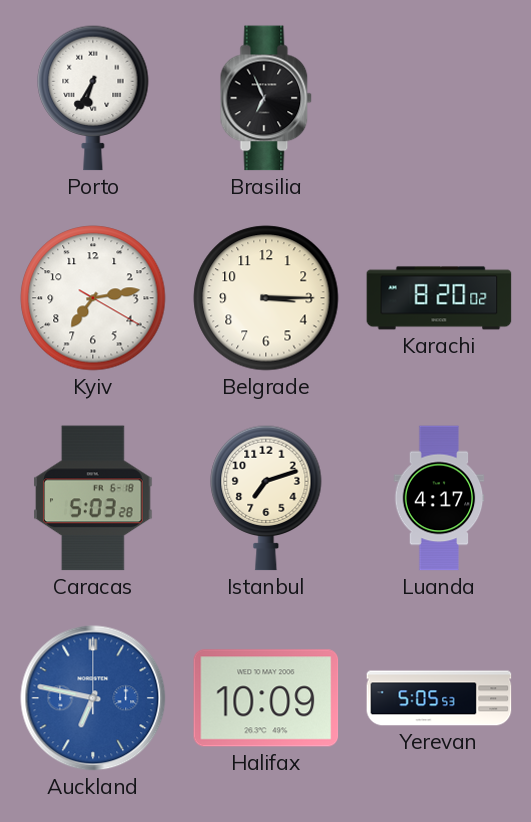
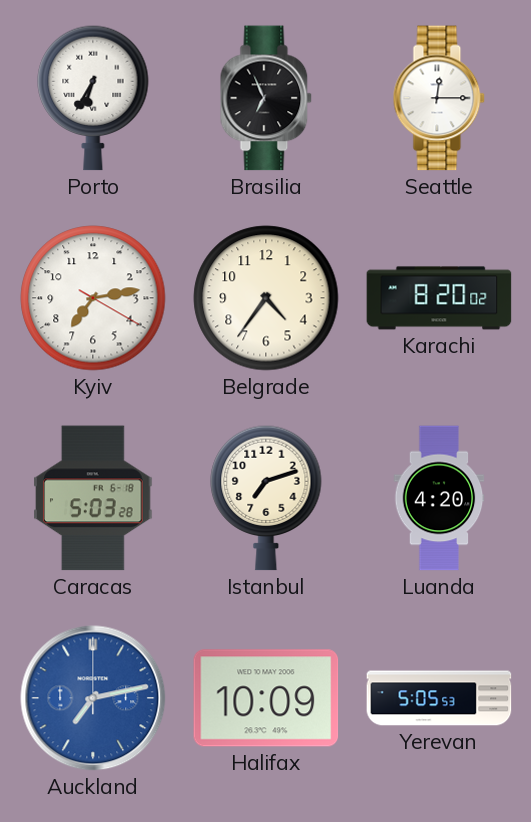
Seattle: none -> 12:15 (439, 98)
Belgrade: 3:15 -> 4:36 (266, 298)
Luanda: 4:17 -> 4:20 (439, 498)
Auckland: 6:47 -> 7:13 (93, 698)
